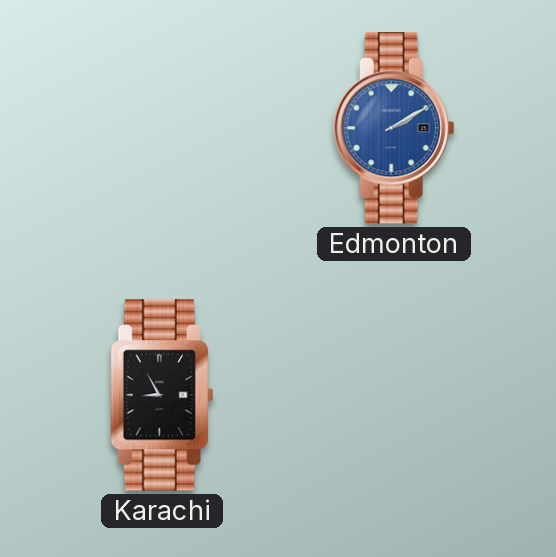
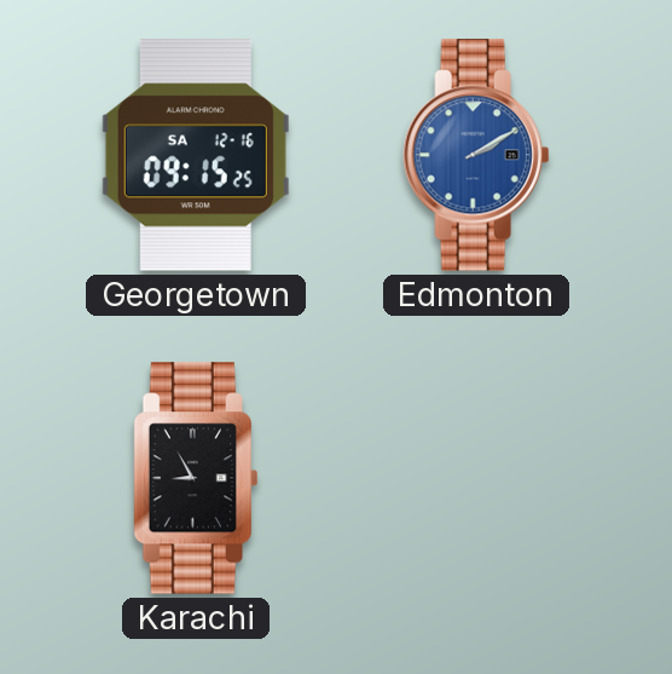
Georgetown: none -> 09:15 (196, 155)
